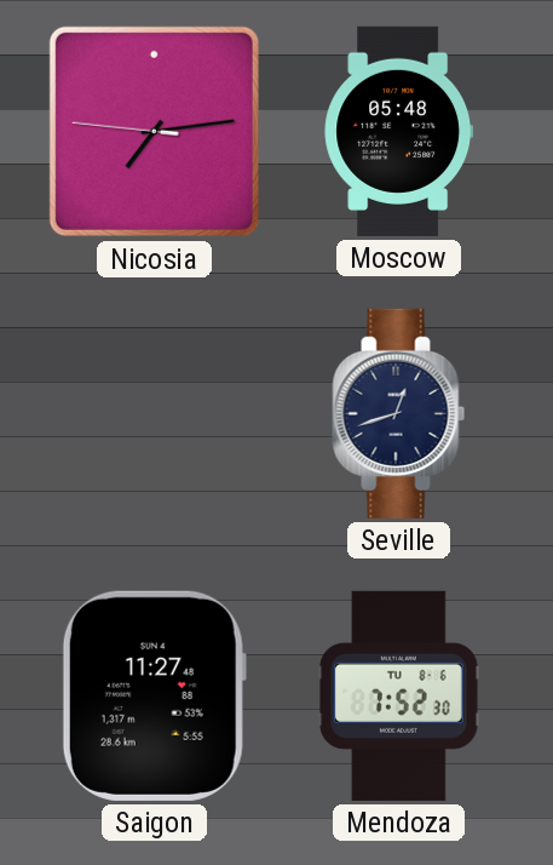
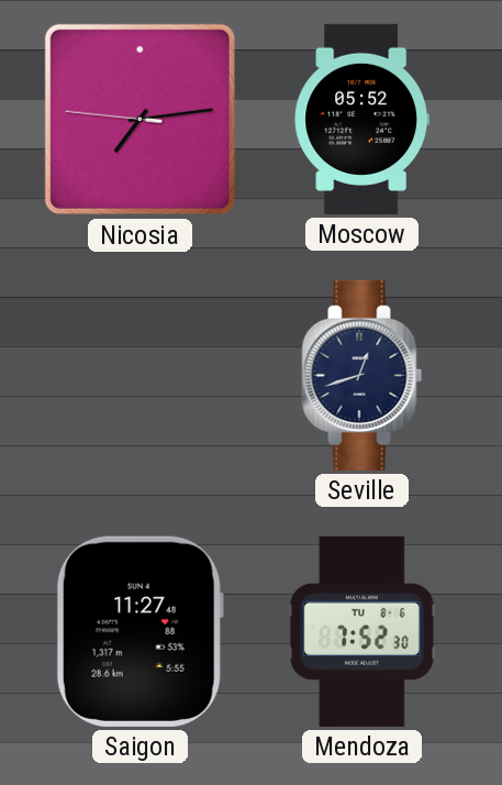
Moscow: 05:48 -> 05:52 (362, 119)
